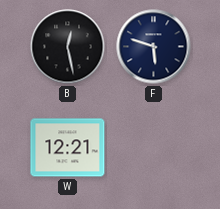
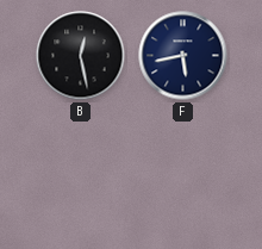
F: 5:48 -> 5:43 (183, 56)
W: 12:21 -> none (68, 148)
